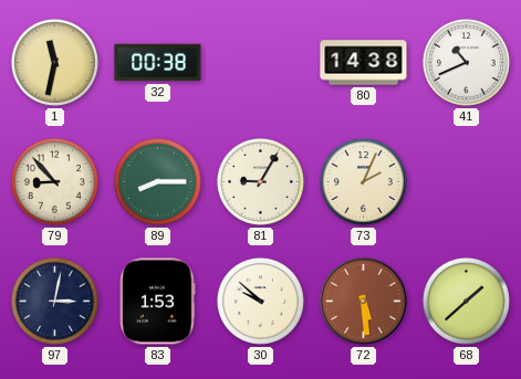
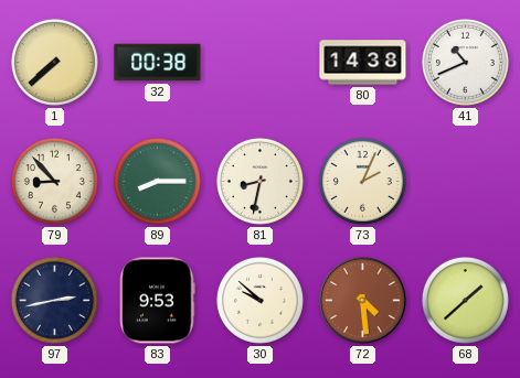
1: 11:32 -> 7:38 (54, 62)
81: 9:05 -> 8:32 (259, 181)
97: 3:02 -> 2:43 (54, 300)
83: 1:53 -> 9:53 (158, 301)
72: 5:29 -> 4:29 (363, 301)
